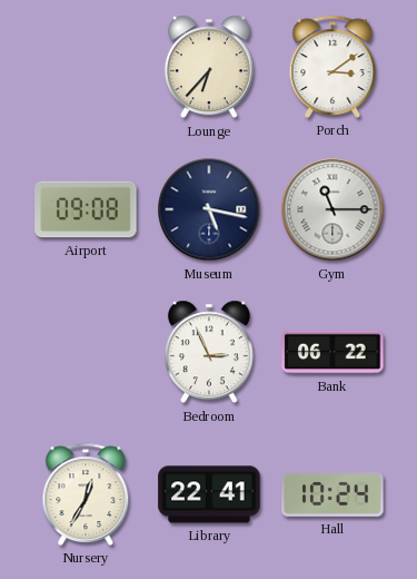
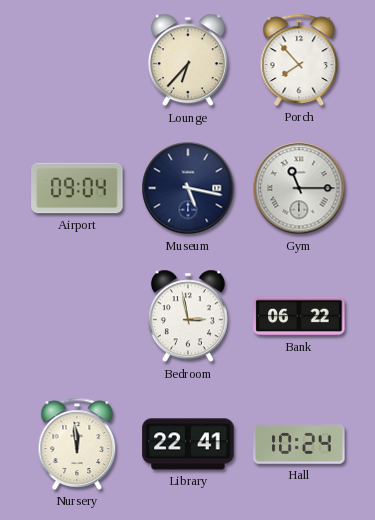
Porch: 3:09 -> 7:53 (299, 60)
Airport: 09:08 -> 09:04 (77, 188)
Bedroom: 2:56 -> 2:58 (188, 316)
Nursery: 12:35 -> 11:59 (77, 444)
